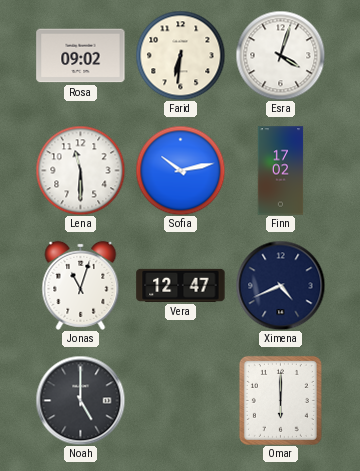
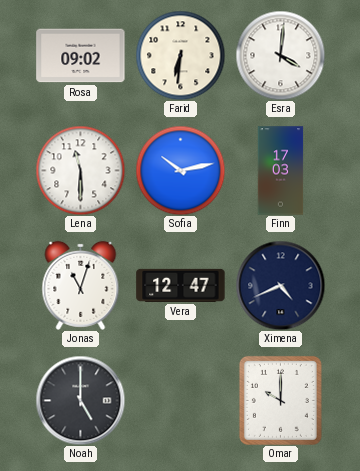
Esra: 4:03 -> 4:01 (280, 55)
Finn: 17:02 -> 17:03 (281, 171)
Omar: 6:00 -> 10:00 (280, 400)
